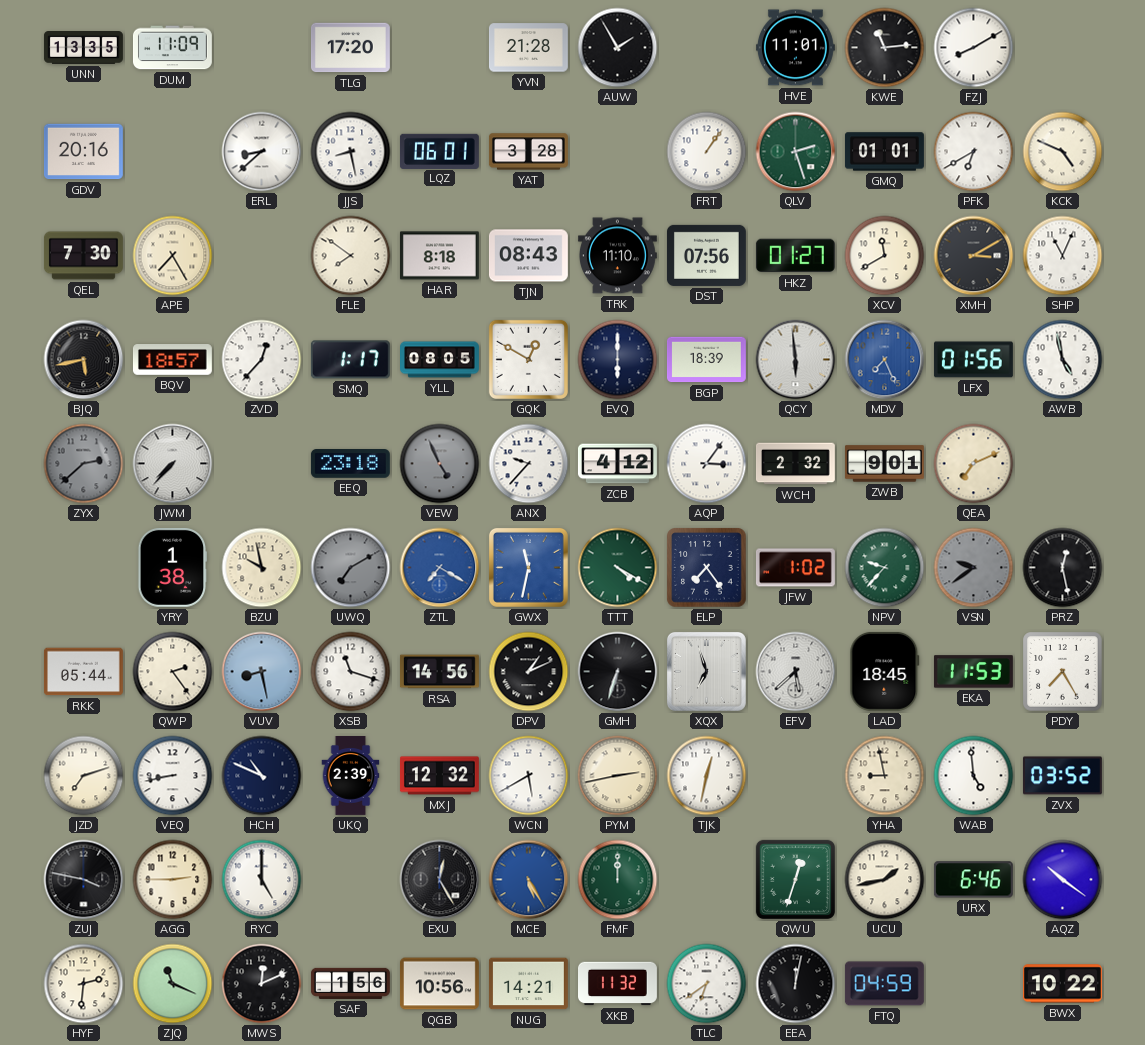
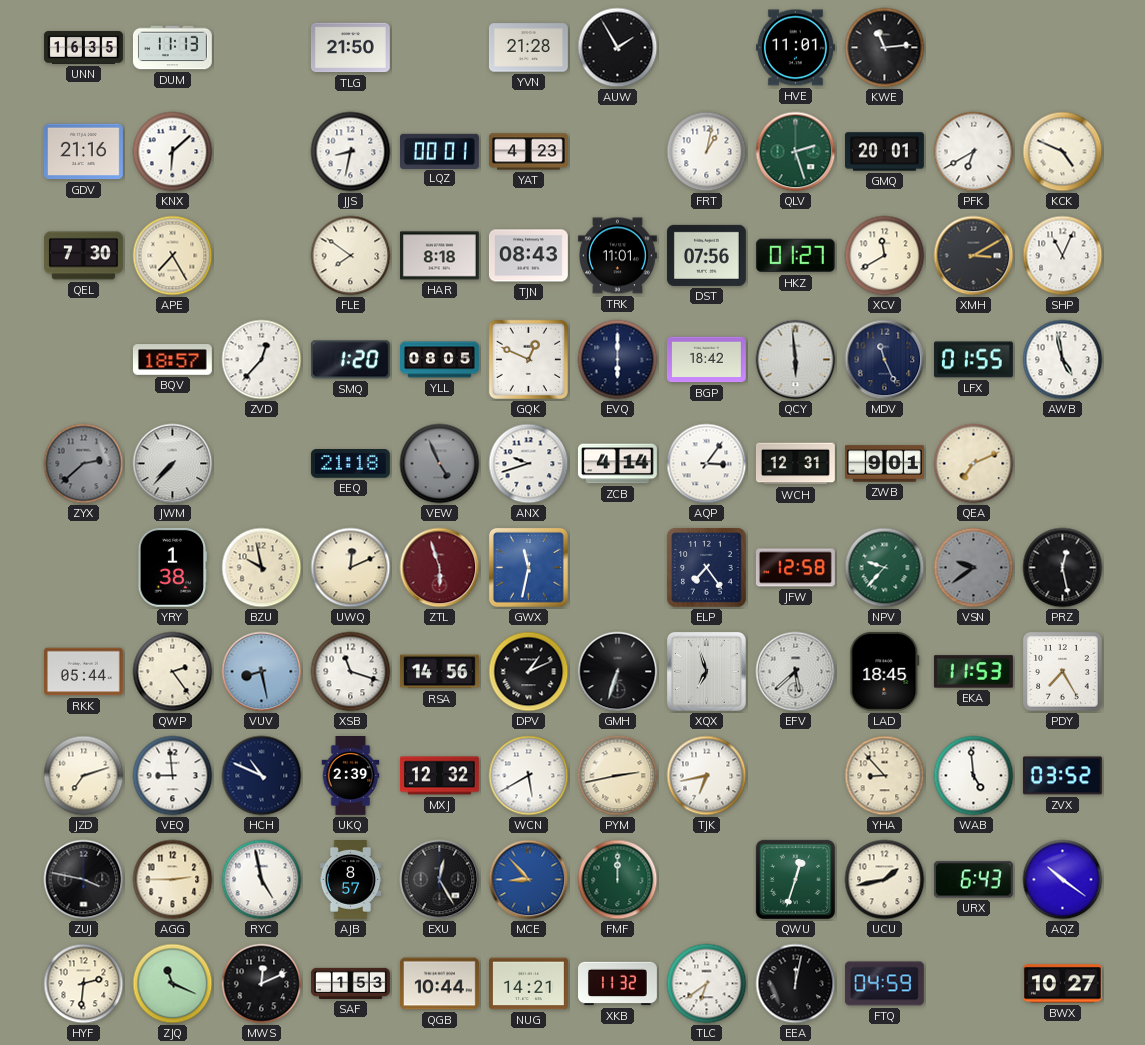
UNN: 13:35 -> 16:35 (83, 48)
DUM: 11:09 -> 11:13 (172, 48)
TLG: 17:20 -> 21:50 (350, 48)
FZJ: 8:10 -> none (974, 48)
GDV: 20:16 -> 21:16 (83, 152)
KNX: none -> 6:08 (173, 152)
ERL: 8:38 -> none (262, 152)
JJS: 8:28 -> 8:32 (351, 152)
LQZ: 06:01 -> 00:01 (439, 151)
YAT: 3:28 -> 4:23 (528, 152)
FRT: 1:06 -> 1:02 (707, 152)
GMQ: 01:01 -> 20:01 (884, 152)
TRK: 11:10 -> 11:01 (617, 256)
BJQ: 5:43 -> none (84, 360)
SMQ: 1:17 -> 1:20 (350, 360)
GQK: 12:50 -> 12:49 (528, 359)
BGP: 18:39 -> 18:42 (706, 360)
MDV: 7:26 -> 11:26 (885, 360)
MDV dial: blue -> navy (885, 360)
LFX: 01:56 -> 01:55 (973, 360)
EEQ: 23:18 -> 21:18 (350, 464)
ANX: 9:37 -> 9:42 (529, 464)
ZCB: 4:12 -> 4:14 (618, 464)
WCH: 2:32 -> 12:31 (795, 464)
UWQ: 7:10 -> 12:11 (351, 568)
UWQ dial: grey -> cream (351, 568)
ZTL: 7:20 -> 5:57 (440, 568)
ZTL dial: blue -> burgundy (440, 568)
TTT: 4:20 -> none (618, 568)
JFW: 1:02 -> 12:58 (796, 568)
VEQ: 8:43 -> 8:59 (173, 776)
TJK: 12:32 -> 6:43 (707, 776)
YHA: 8:58 -> 8:53 (885, 776)
RYC: 5:00 -> 4:58 (262, 880)
AJB: none -> 8:57 (351, 880)
MCE: 5:25 -> 8:53 (529, 880)
URX: 6:46 -> 6:43 (973, 880)
SAF: 1:56 -> 1:53 (350, 983)
QGB: 10:56 -> 10:44 (439, 984)
BWX: 10:22 -> 10:27 (1062, 984)
